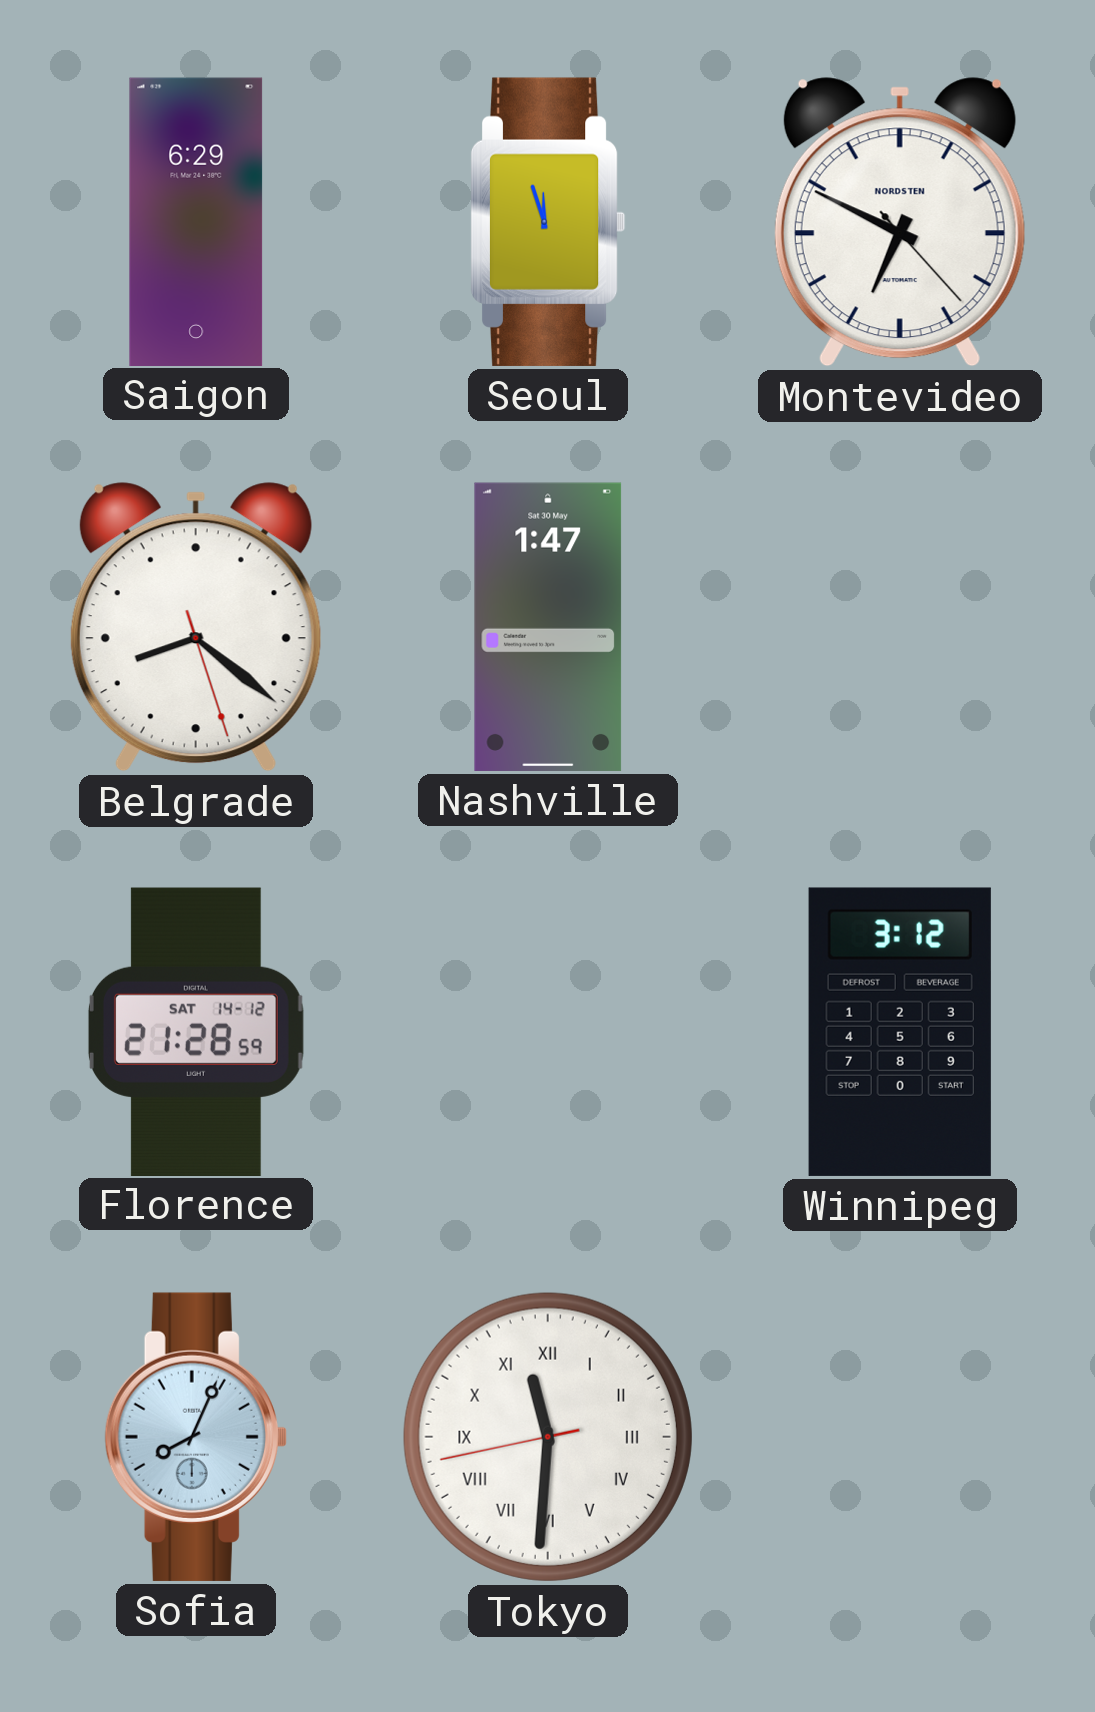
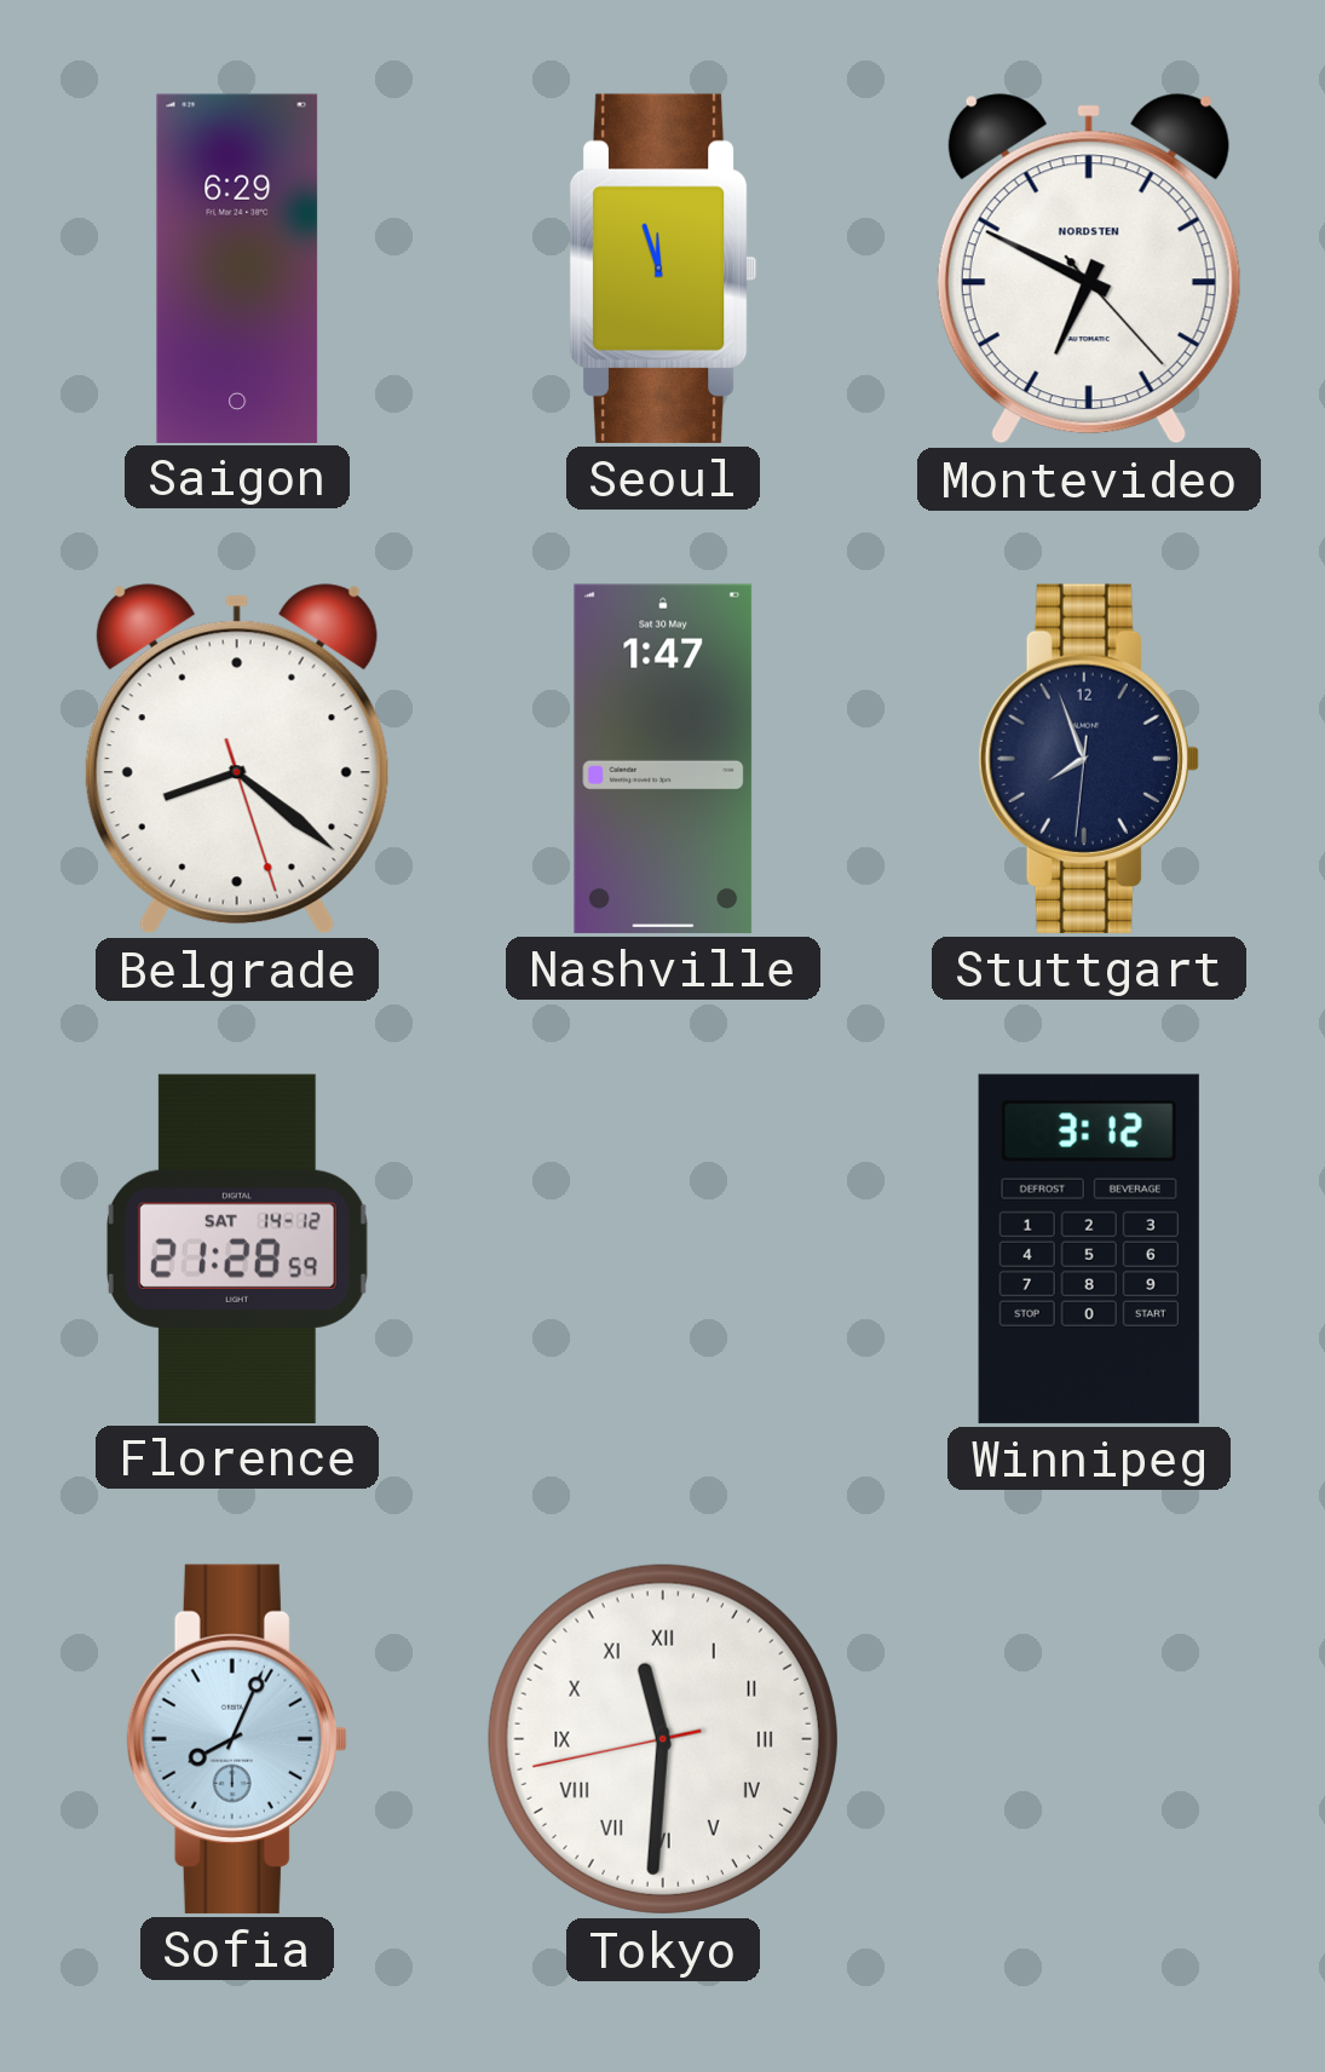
Stuttgart: none -> 7:56 (1089, 759)
